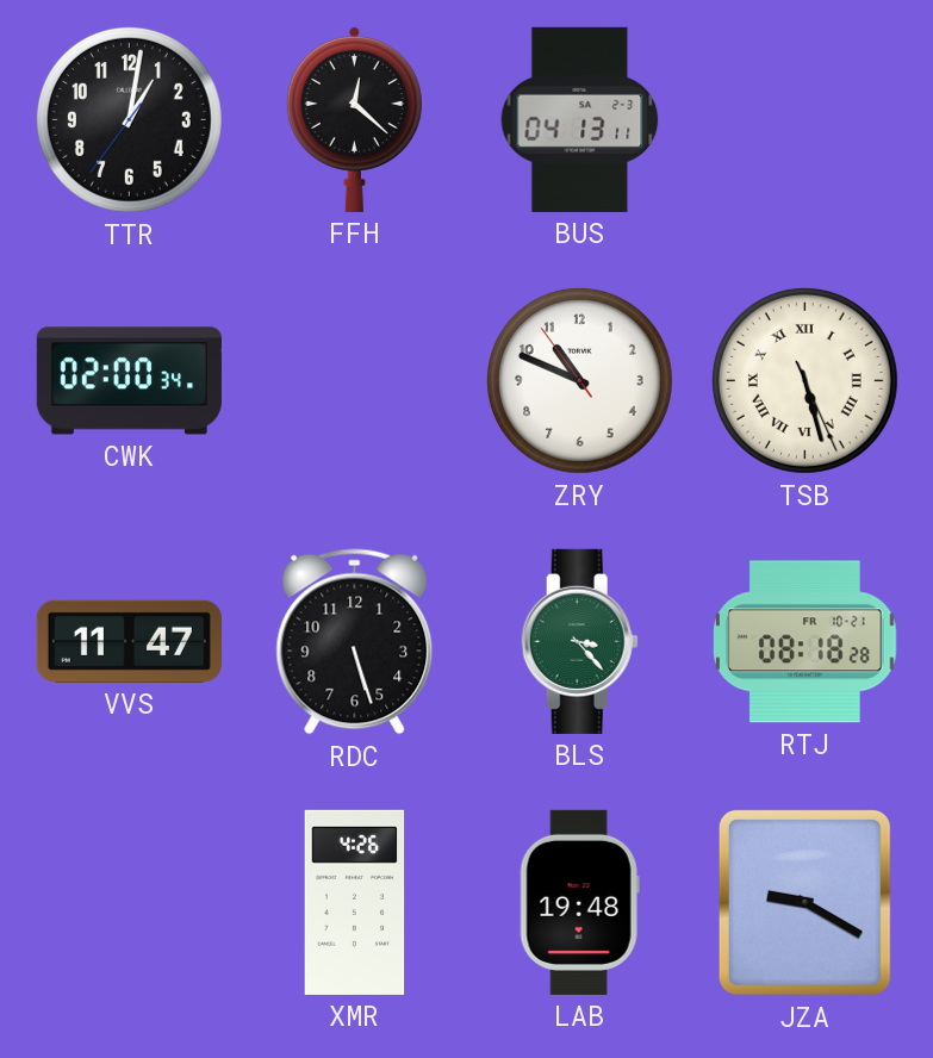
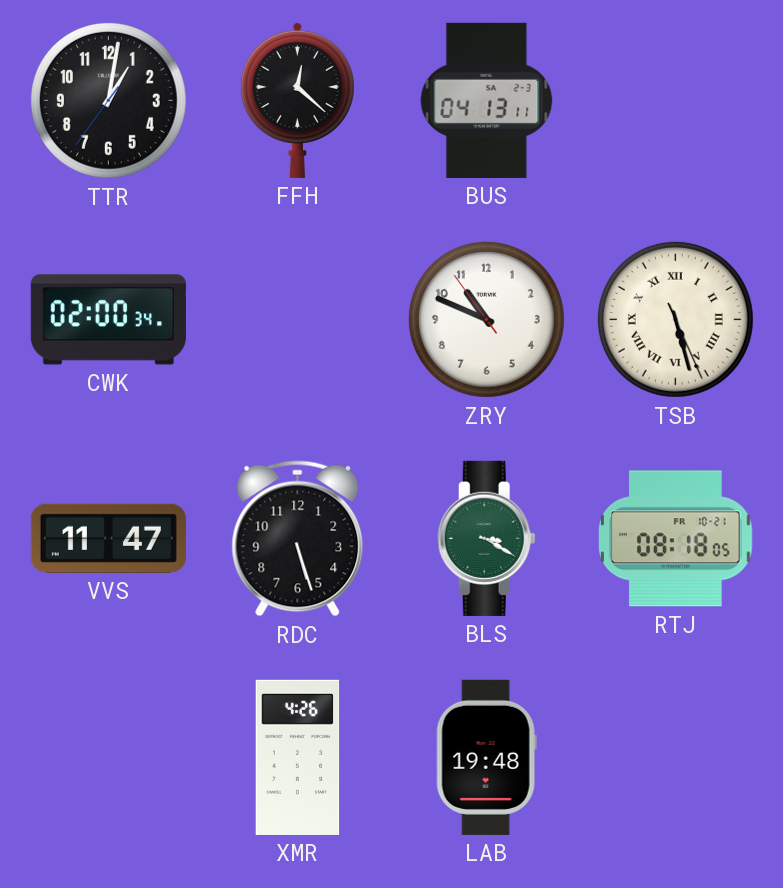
BLS: 3:23 -> 3:20 (486, 538)
RTJ: 08:18:28 -> 08:18:05 (676, 539)
JZA: 9:20 -> none (804, 902)
